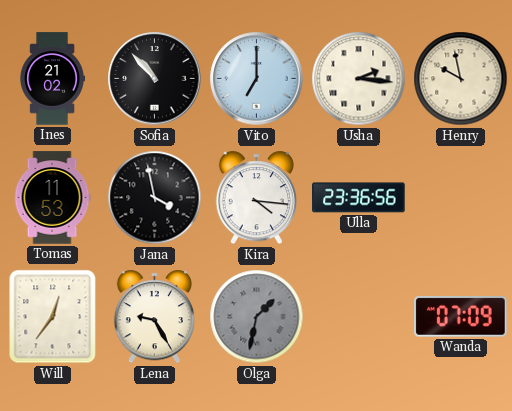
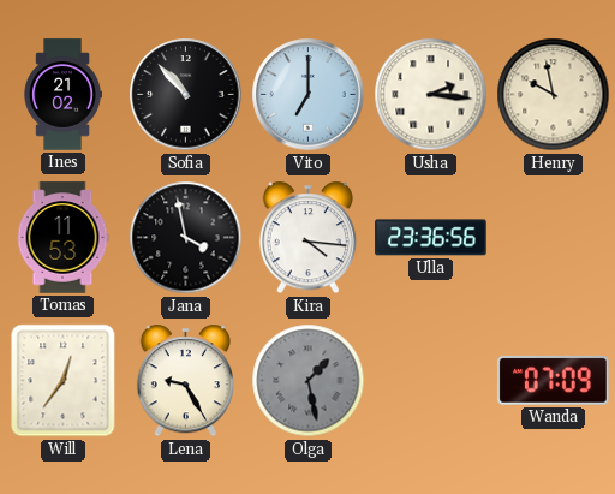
Olga: 1:32 -> 1:28 (309, 381)
